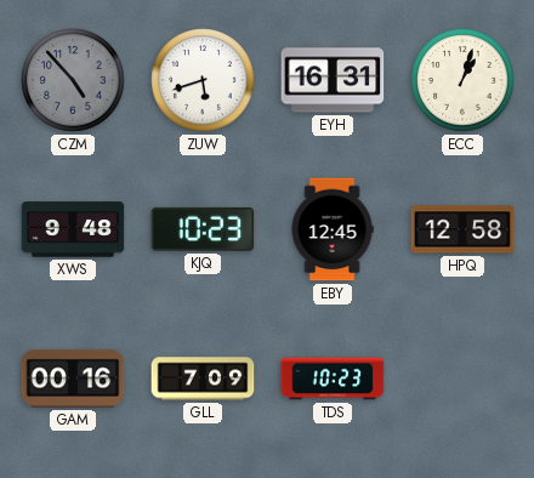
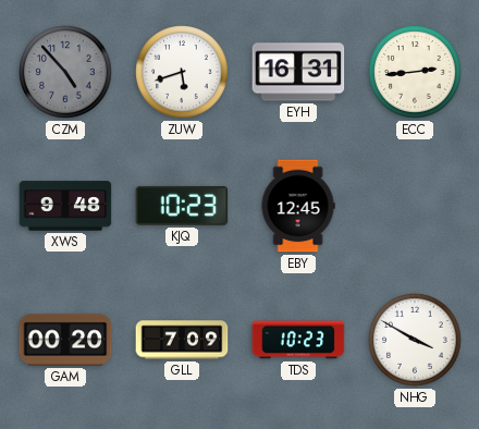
ECC: 1:03 -> 2:44 (415, 72)
HPQ: 12:58 -> none (462, 229)
GAM: 00:16 -> 00:20 (65, 340)
NHG: none -> 3:50 (415, 340)
